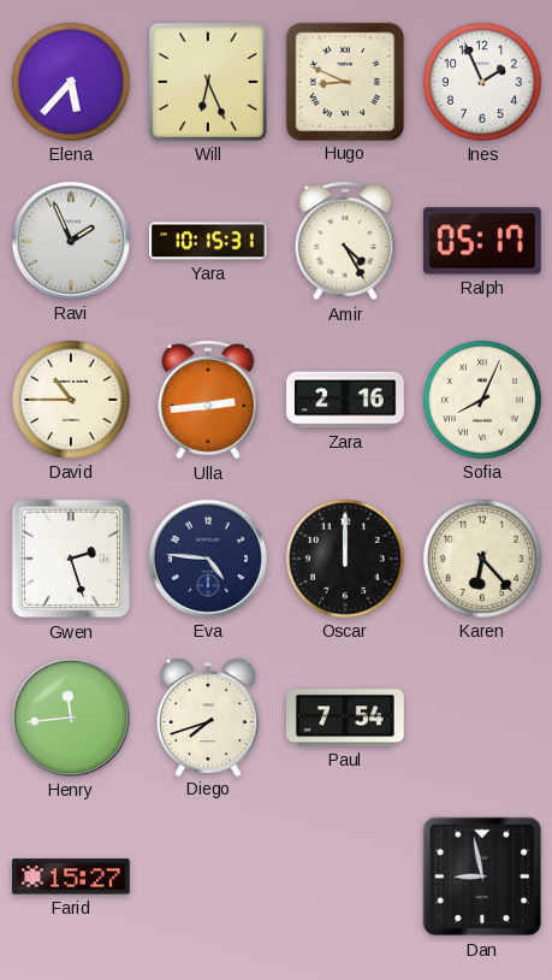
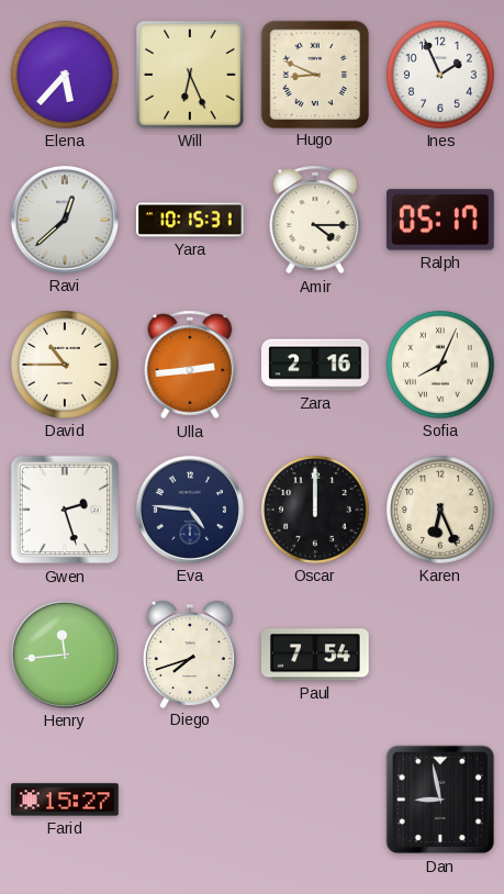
Ravi: 1:56 -> 12:38 (65, 220)
Amir: 4:25 -> 4:15 (315, 220)
Karen: 6:23 -> 6:26 (440, 510)
